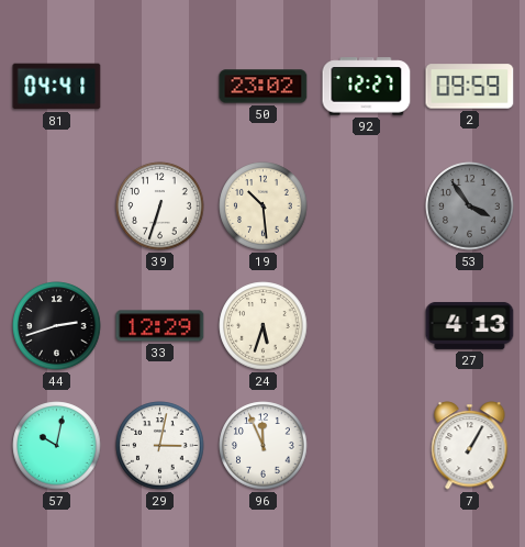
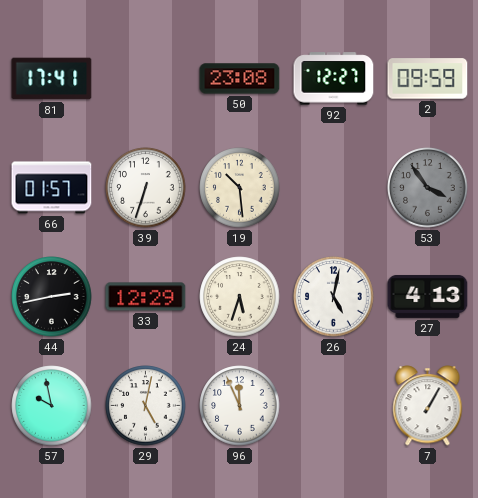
81: 04:41 -> 17:41 (52, 79)
50: 23:02 -> 23:08 (240, 79)
66: none -> 01:57 (52, 188)
44: 2:42 -> 2:43 (52, 297)
26: none -> 5:02 (334, 297)
57: 10:02 -> 9:58 (52, 406)
29: 3:02 -> 5:02 (146, 406)
